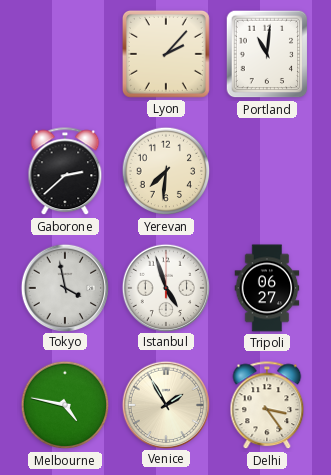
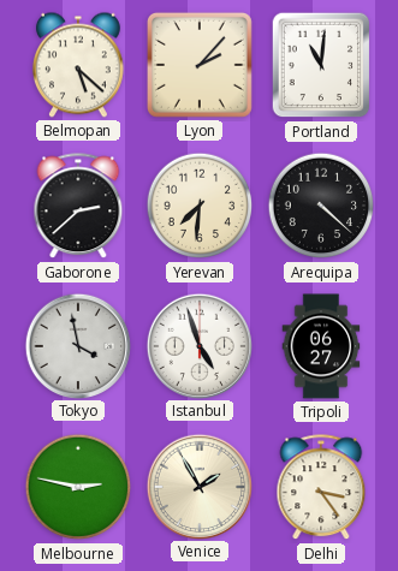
Belmopan: none -> 5:22 (78, 65)
Arequipa: none -> 4:22 (321, 206)
Melbourne: 4:47 -> 2:47 (78, 487)
